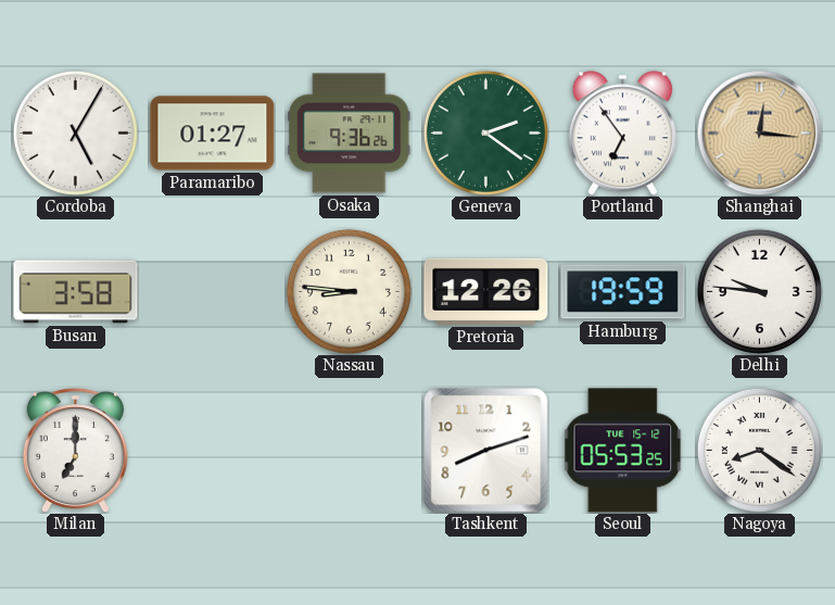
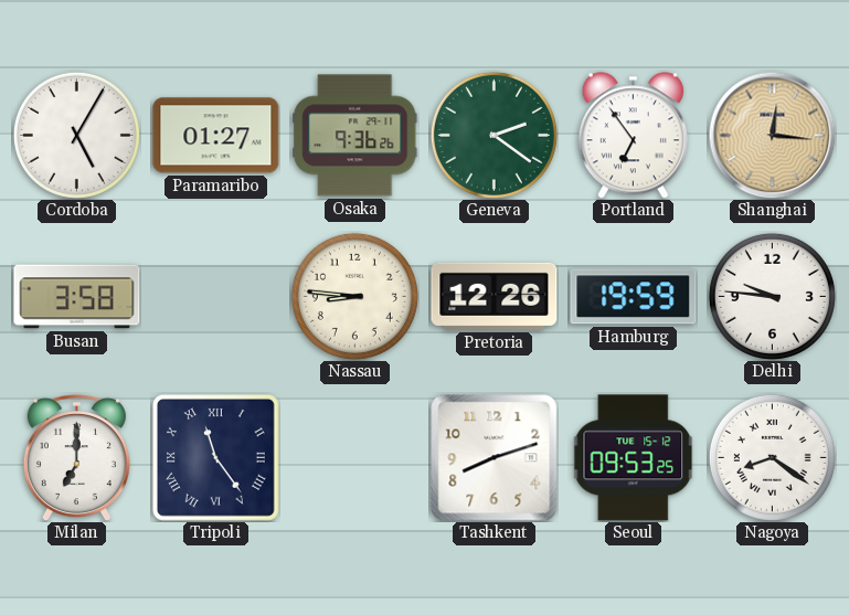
Tripoli: none -> 11:24 (215, 457)
Seoul: 05:53 -> 09:53 (634, 458)
